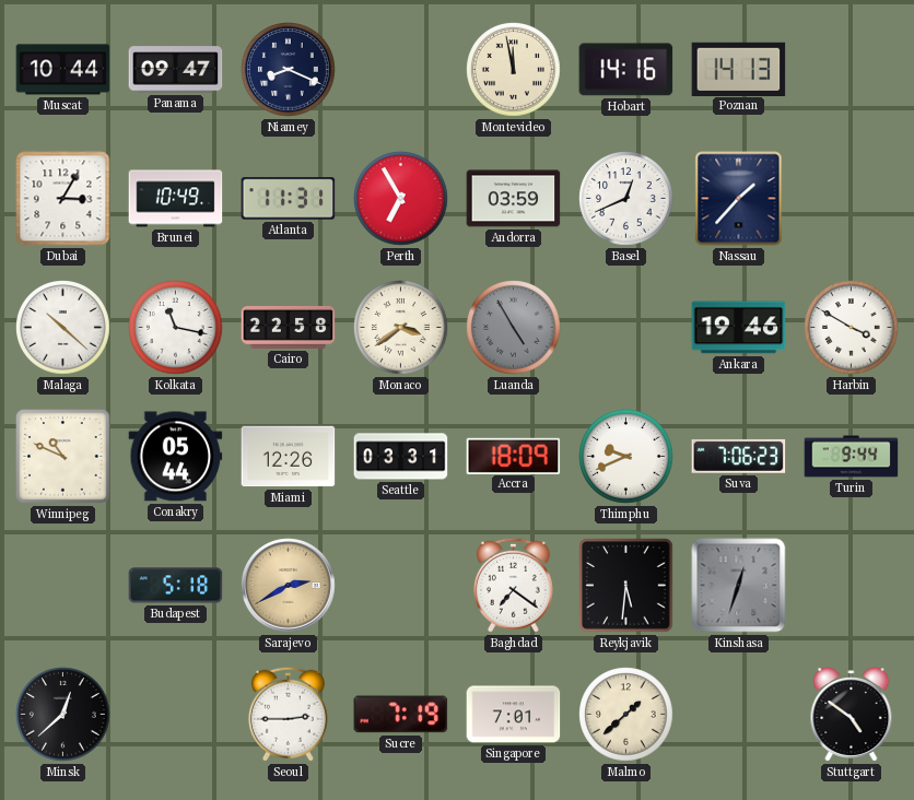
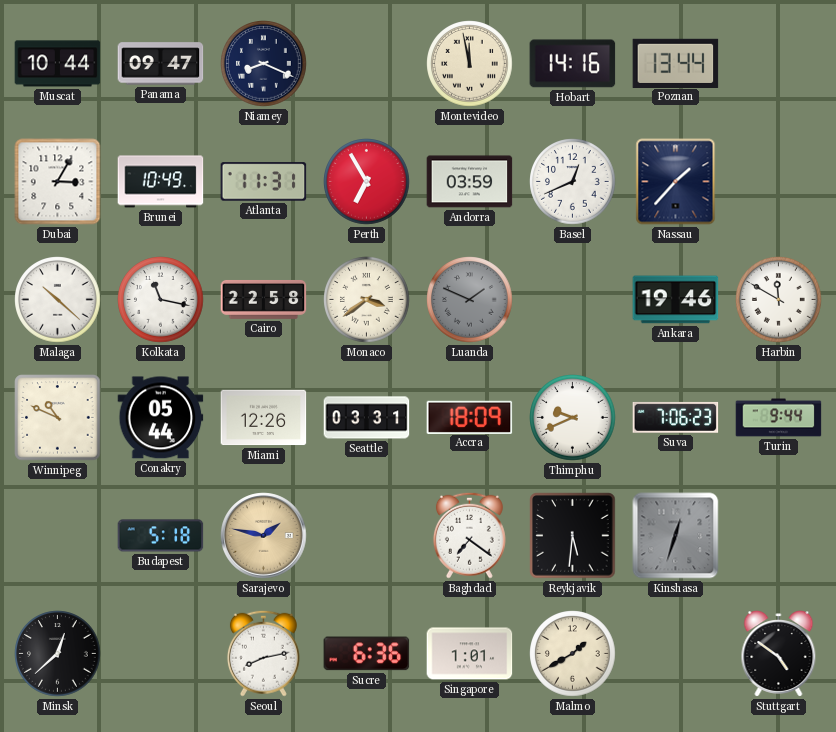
Poznan: 14:13 -> 13:44 (676, 63)
Luanda: 4:55 -> 1:49 (470, 300)
Harbin: 3:50 -> 11:50 (779, 300)
Sarajevo: 2:40 -> 1:47 (264, 536)
Seoul: 2:45 -> 8:13 (263, 653)
Sucre: 7:19 -> 6:36 (367, 654)
Singapore: 7:01 -> 1:01 (470, 654)
Malmo: 1:38 -> 1:40 (573, 654)
